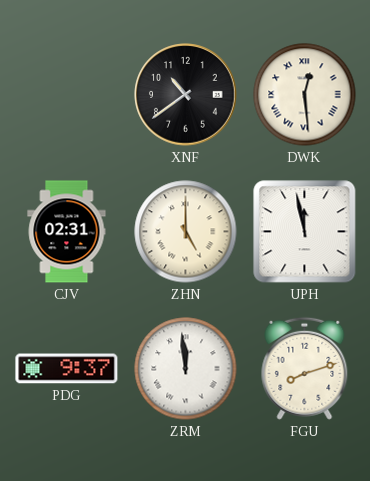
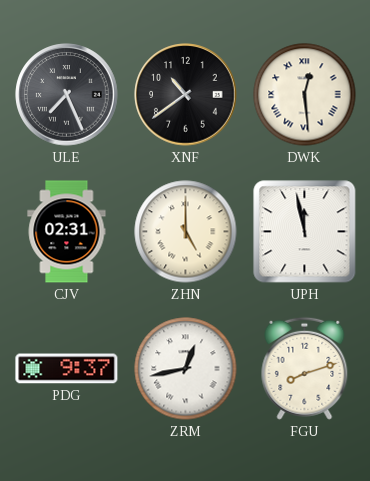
ULE: none -> 7:26 (67, 95)
ZRM: 11:59 -> 12:43 (186, 369)
